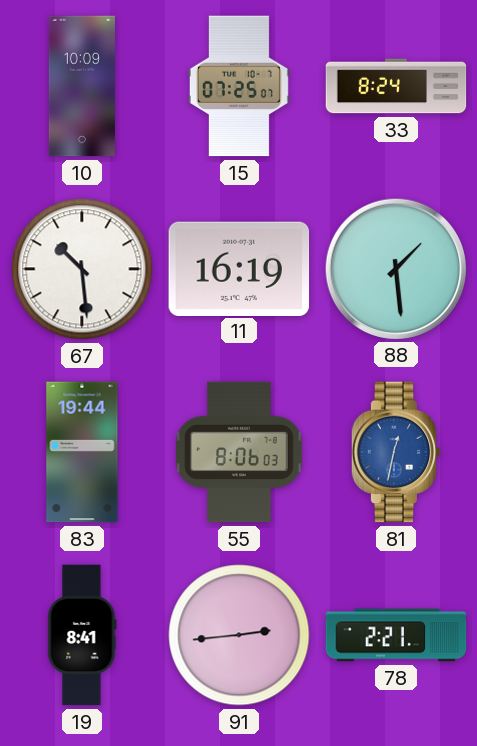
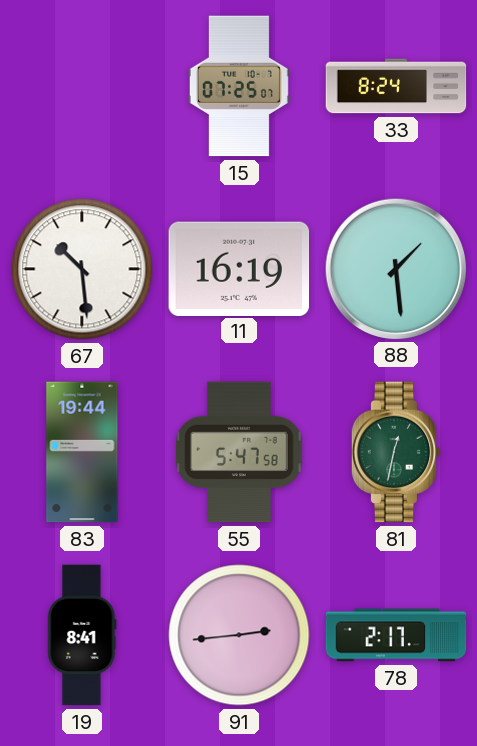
10: 10:09 -> none (82, 86)
55: 8:06 -> 5:47 (239, 452)
81 dial: blue -> green (396, 452)
78: 2:21 -> 2:17 (396, 635)
